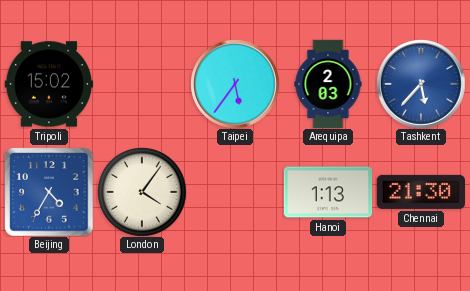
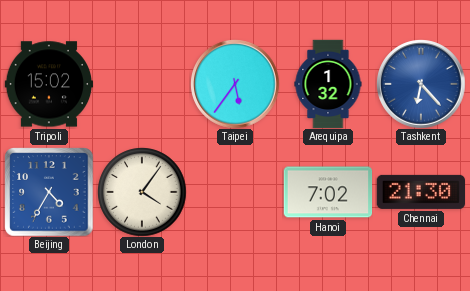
Arequipa: 2:03 -> 1:32 (328, 84)
Tashkent: 5:37 -> 6:23 (421, 84)
Hanoi: 1:13 -> 7:02 (328, 192)
